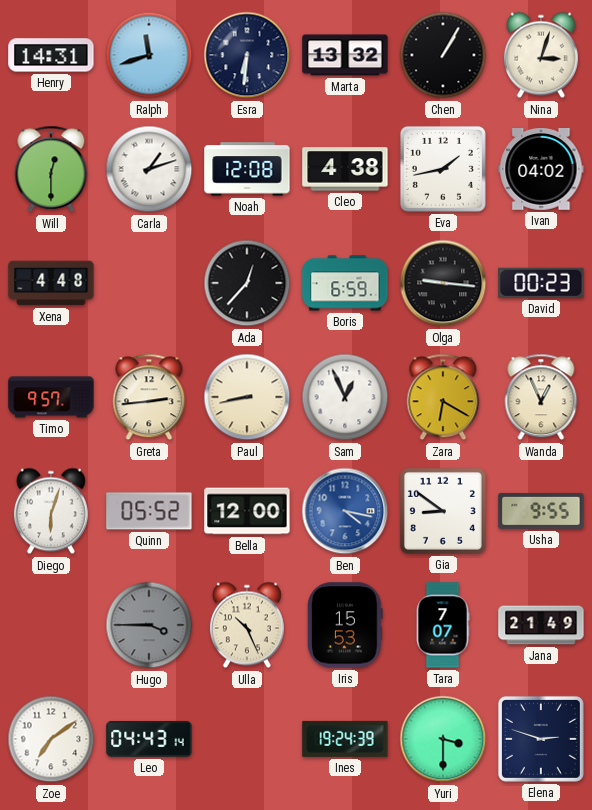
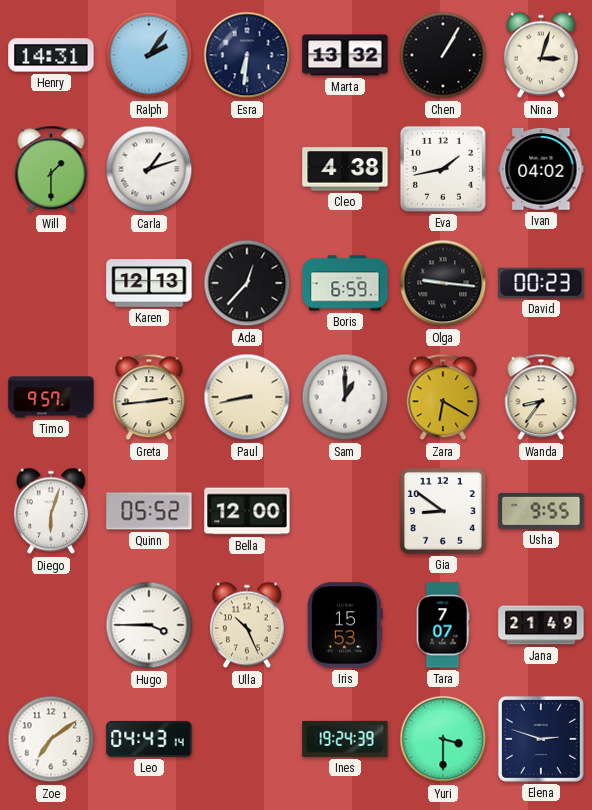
Ralph: 11:42 -> 2:06 (149, 55)
Will: 12:30 -> 1:30 (51, 169)
Noah: 12:08 -> none (247, 169)
Xena: 4:48 -> none (51, 283)
Karen: none -> 12:13 (149, 283)
Sam: 12:56 -> 1:00 (345, 397)
Wanda: 12:56 -> 8:36 (541, 397)
Ben: 4:17 -> none (345, 511)
Hugo dial: grey -> white (149, 625)
